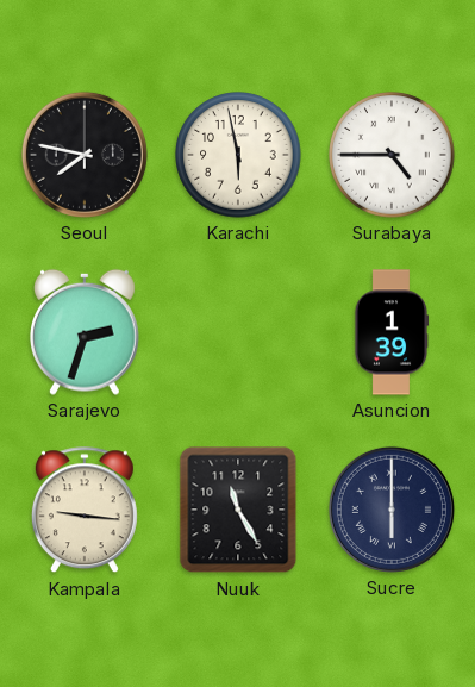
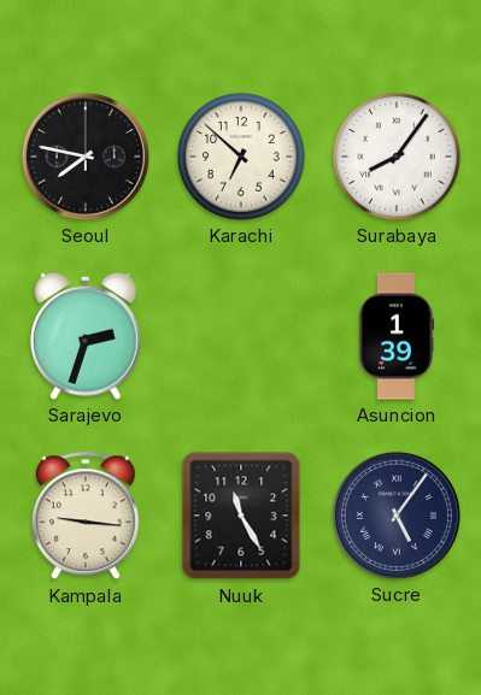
Karachi: 5:58 -> 6:52 (241, 157)
Surabaya: 4:45 -> 8:06 (397, 157)
Sucre: 6:00 -> 5:06 (397, 516)
